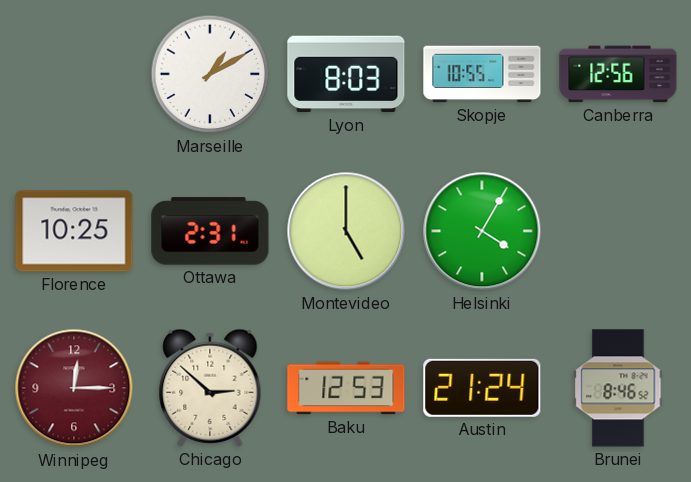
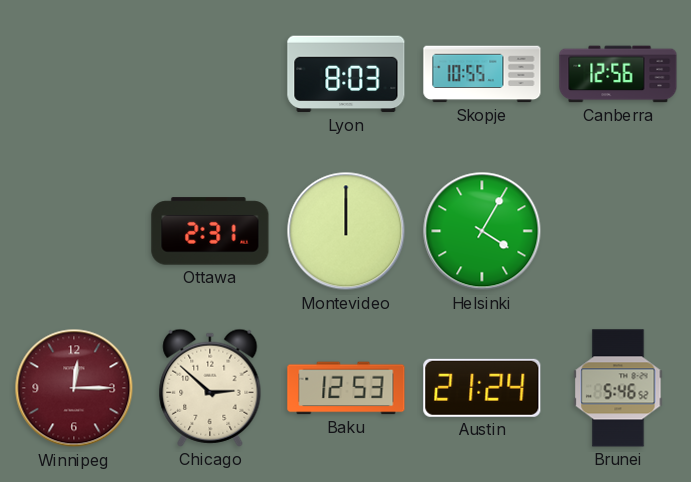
Marseille: 1:10 -> none (210, 74)
Florence: 10:25 -> none (74, 231)
Montevideo: 5:00 -> 12:00 (346, 231)
Brunei: 8:46 -> 5:46 (618, 388)
